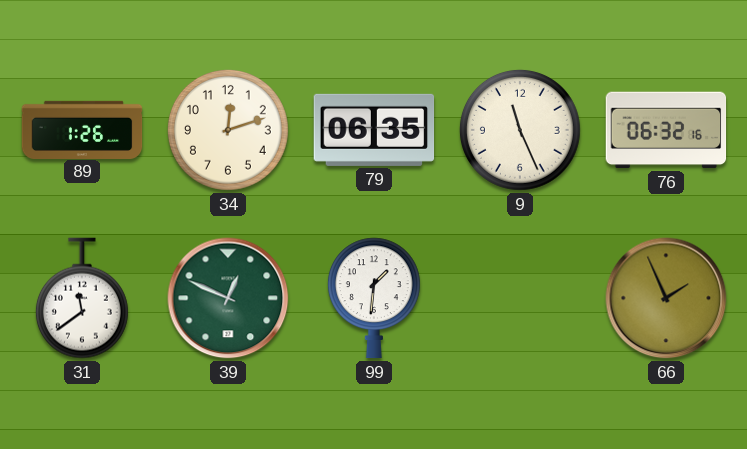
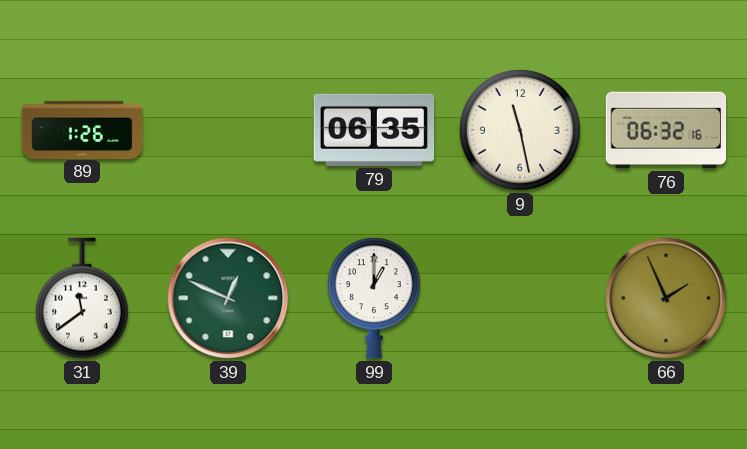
34: 12:12 -> none (228, 130)
9: 11:26 -> 11:28 (520, 130)
99: 1:31 -> 1:00 (374, 298)
